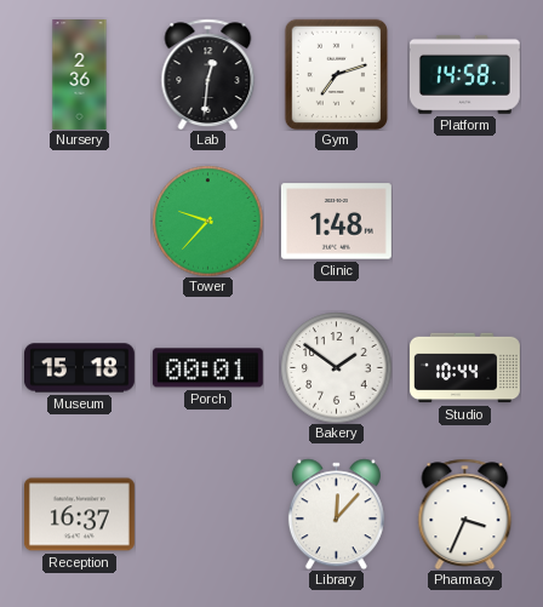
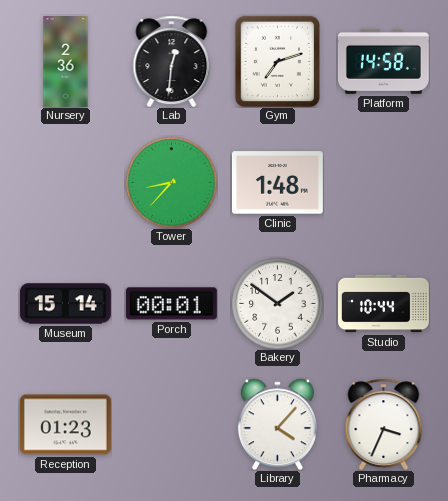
Tower: 9:37 -> 8:37 (171, 182)
Museum: 15:18 -> 15:14 (65, 304)
Reception: 16:37 -> 01:23 (65, 425)
Library: 12:07 -> 4:07 (277, 424)
